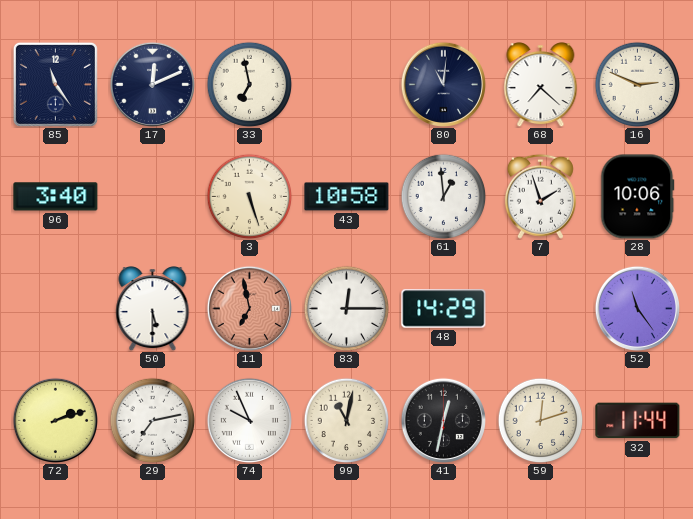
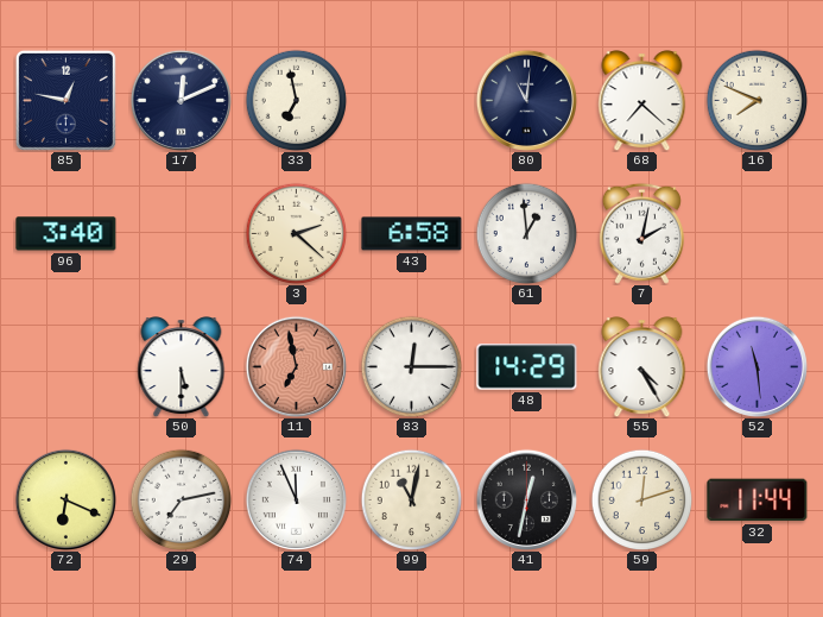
85: 11:24 -> 12:47 (65, 100)
16: 2:49 -> 7:49 (756, 100)
3: 5:27 -> 2:22 (296, 233)
43: 10:58 -> 6:58 (412, 234)
7: 1:57 -> 2:02 (641, 233)
28: 10:06 -> none (638, 197)
55: none -> 4:25 (642, 367)
52: 11:24 -> 11:29 (756, 366)
72: 2:12 -> 6:19 (65, 499)
74: 9:56 -> 11:56 (296, 499)
